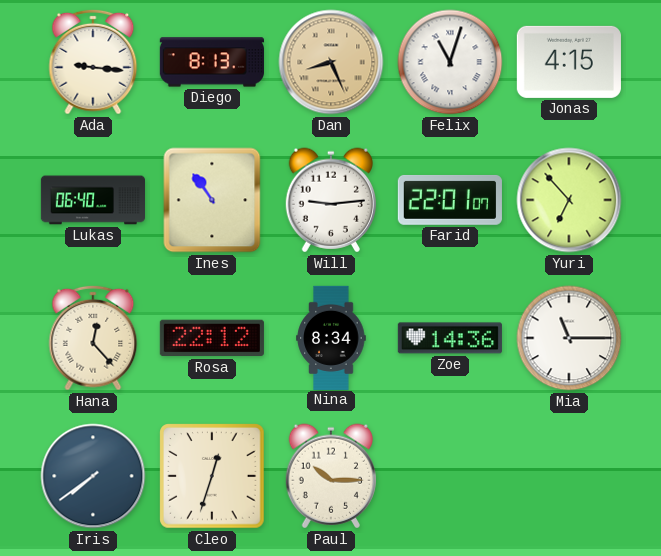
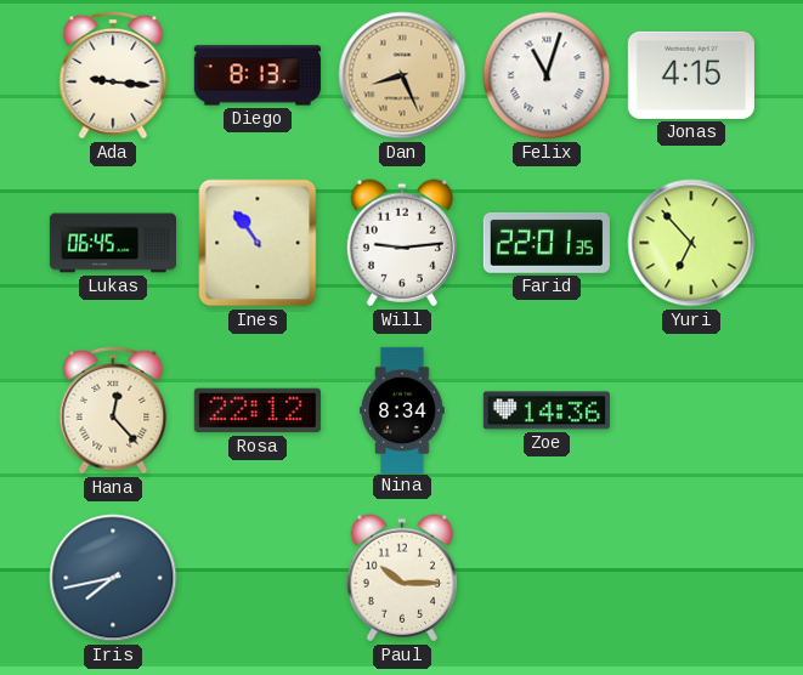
Lukas: 06:40 -> 06:45 (112, 243)
Farid: 22:01:07 -> 22:01:35 (547, 243)
Mia: 11:15 -> none (569, 338)
Iris: 7:39 -> 7:43 (113, 578)
Cleo: 12:33 -> none (212, 476)
